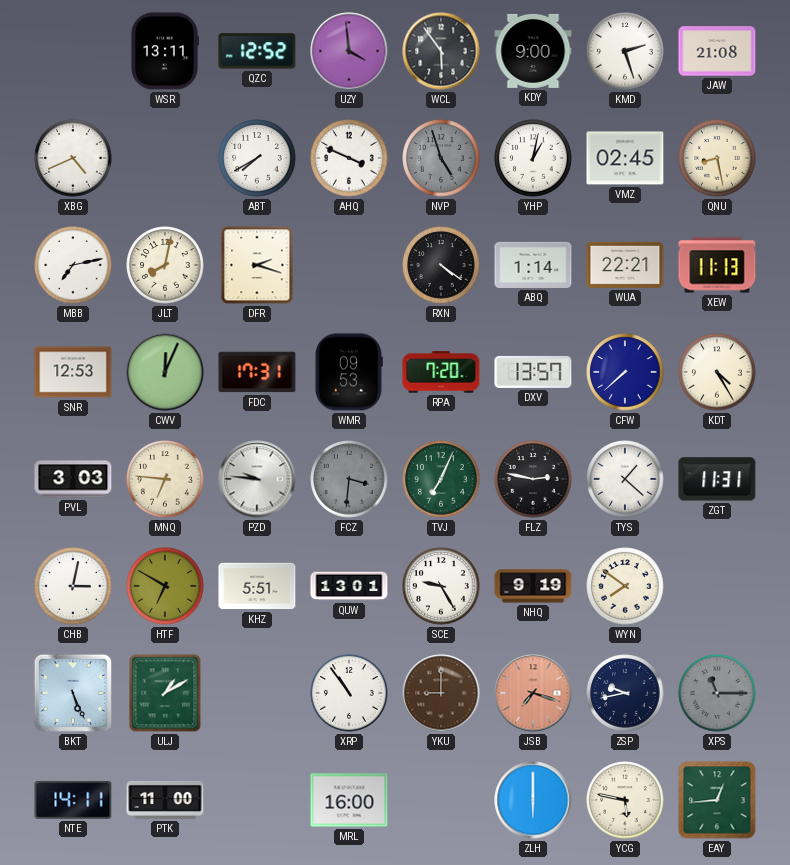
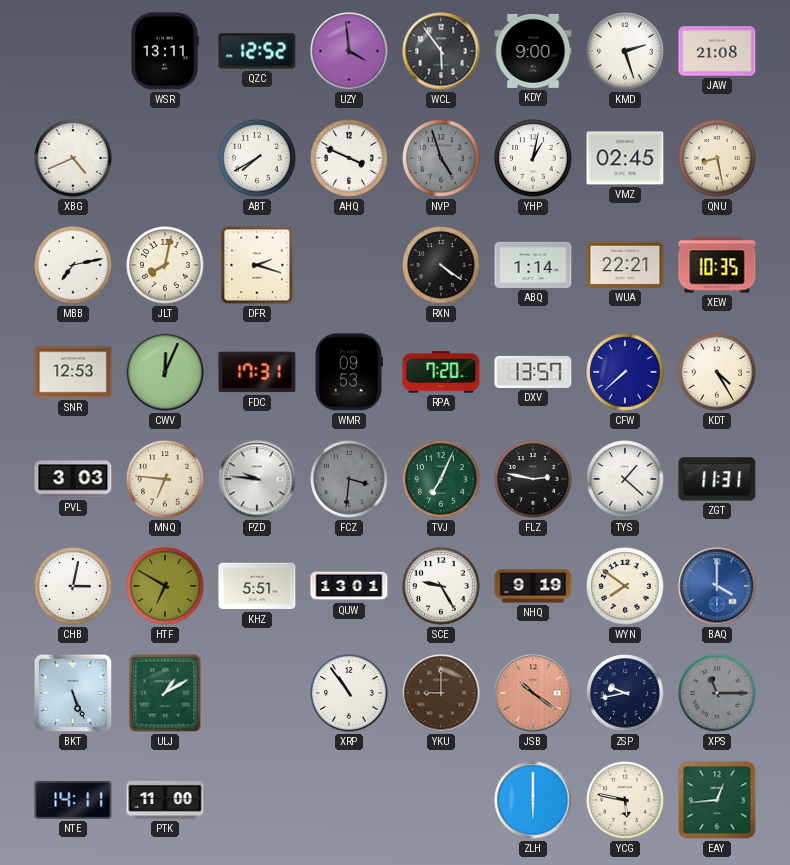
XEW: 11:13 -> 10:35 (717, 265)
BAQ: none -> 4:00 (717, 586)
JSB: 7:18 -> 10:21 (533, 693)
MRL: 16:00 -> none (349, 800)
